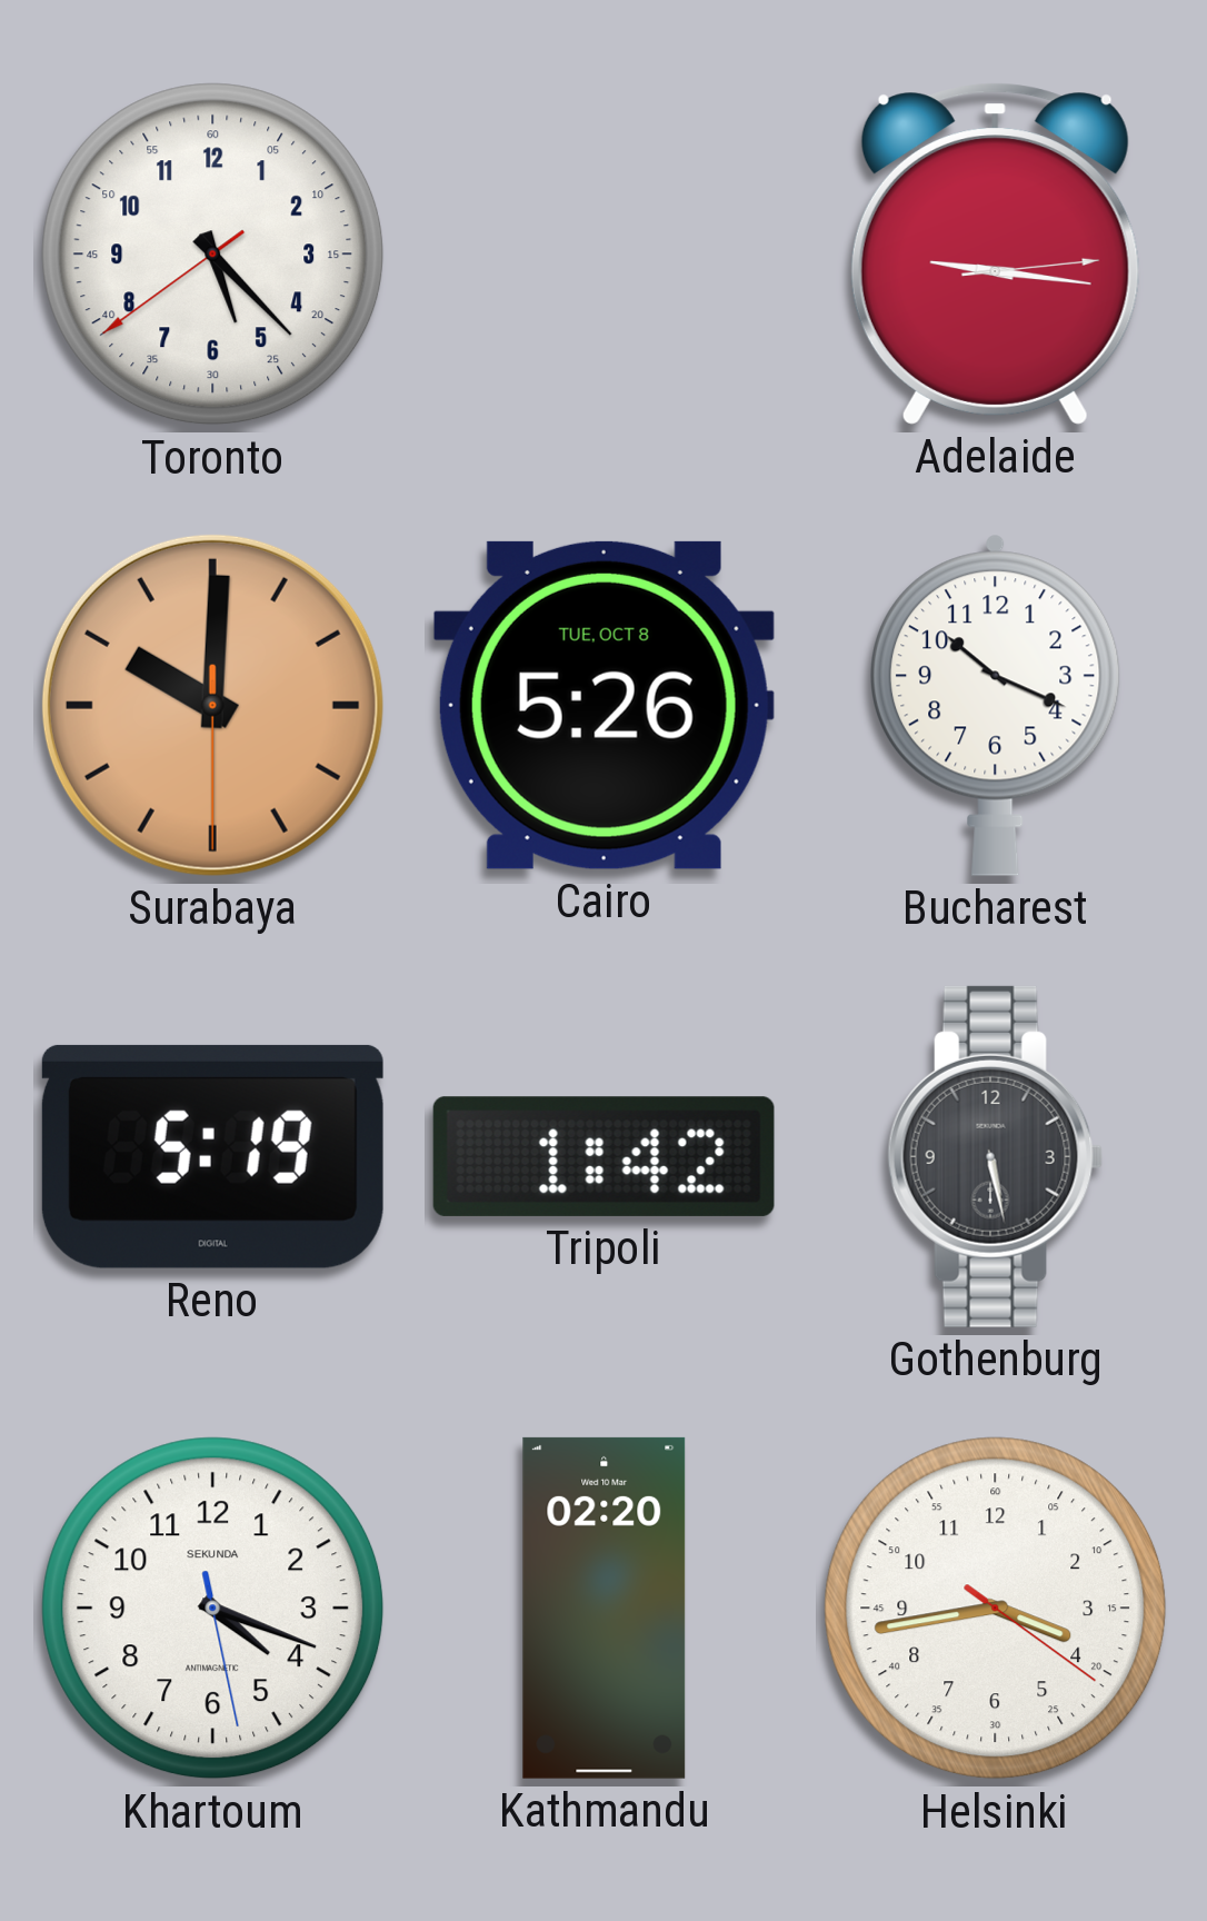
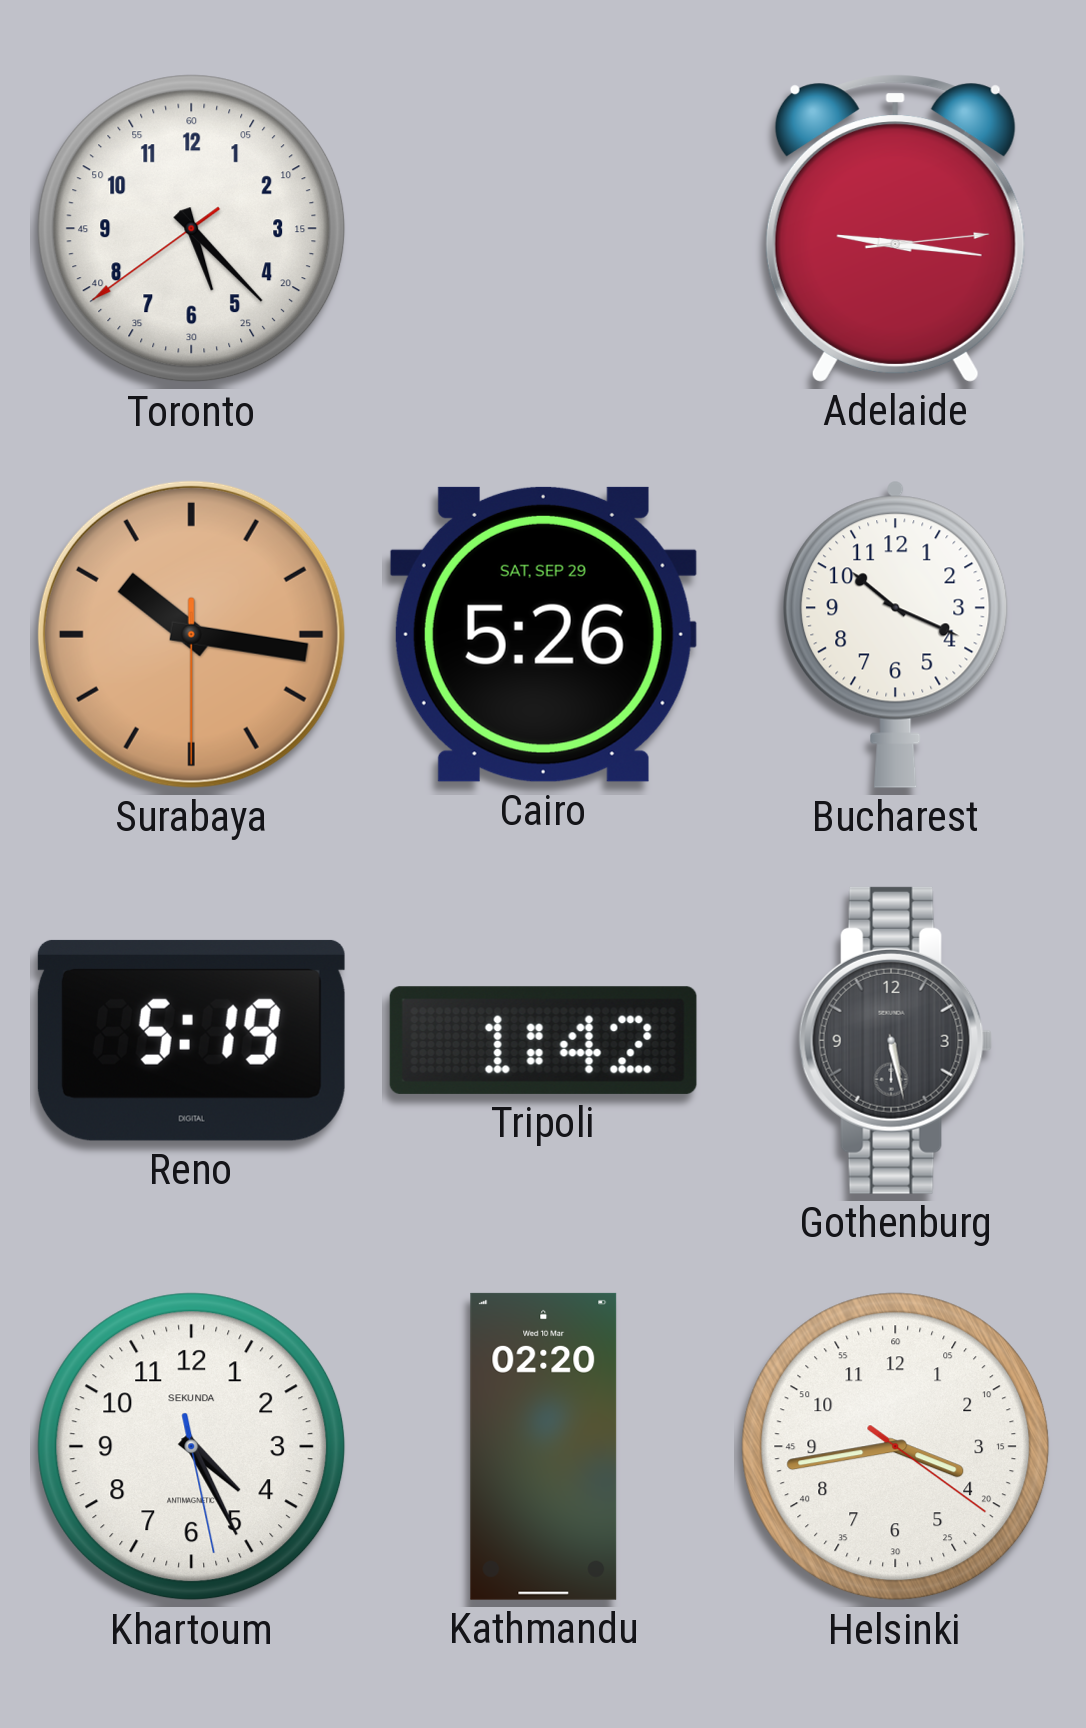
Surabaya: 10:00 -> 10:16 (191, 634)
Cairo date: TUE, OCT 8 -> SAT, SEP 29 (543, 634)
Khartoum: 4:18 -> 4:25 (192, 1447)
